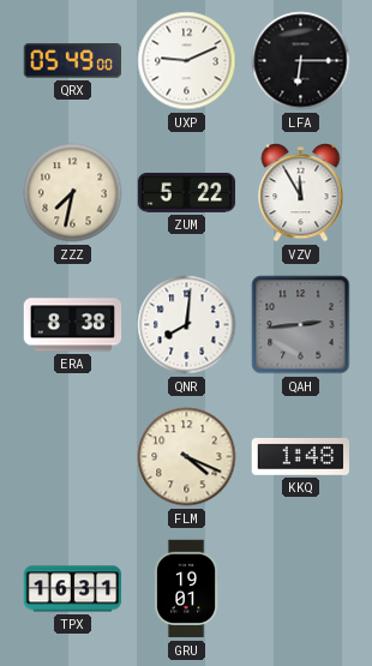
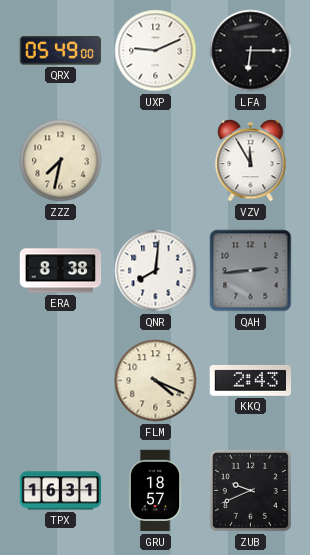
ZUM: 5:22 -> none (187, 193)
KKQ: 1:48 -> 2:43 (251, 381)
GRU: 19:01 -> 18:57 (155, 491)
ZUB: none -> 9:41 (250, 490)
